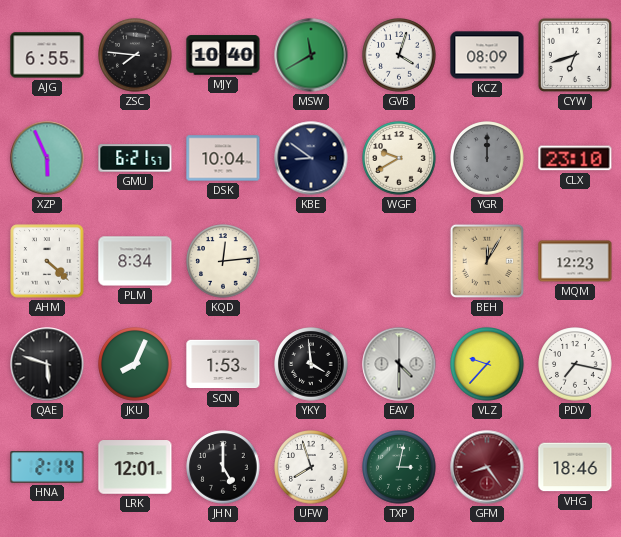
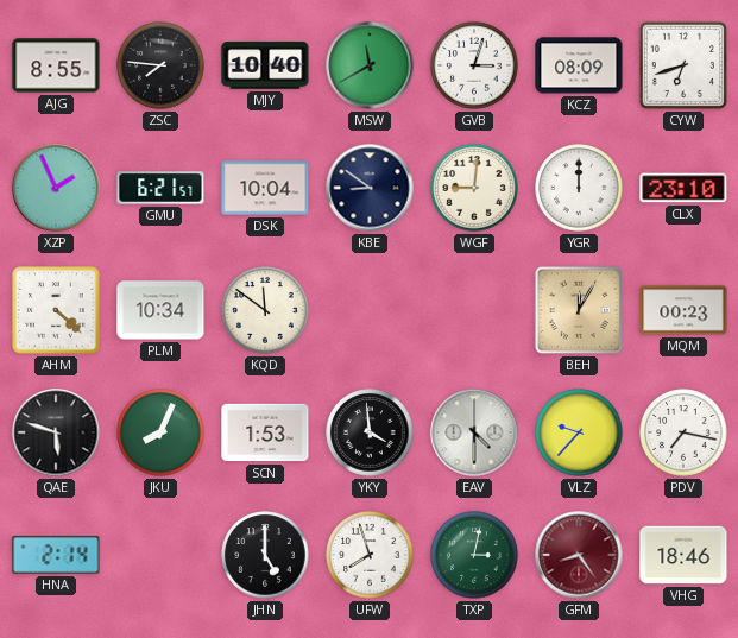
AJG: 6:55 -> 8:55 (56, 65)
GVB: 4:03 -> 3:03 (474, 65)
XZP: 5:56 -> 1:56 (56, 188)
WGF: 9:40 -> 9:01 (474, 188)
YGR dial: grey -> white (579, 188)
PLM: 8:34 -> 10:34 (160, 310)
KQD: 12:14 -> 11:51 (265, 310)
MQM: 12:23 -> 00:23 (683, 310)
LRK: 12:01 -> none (135, 467)
